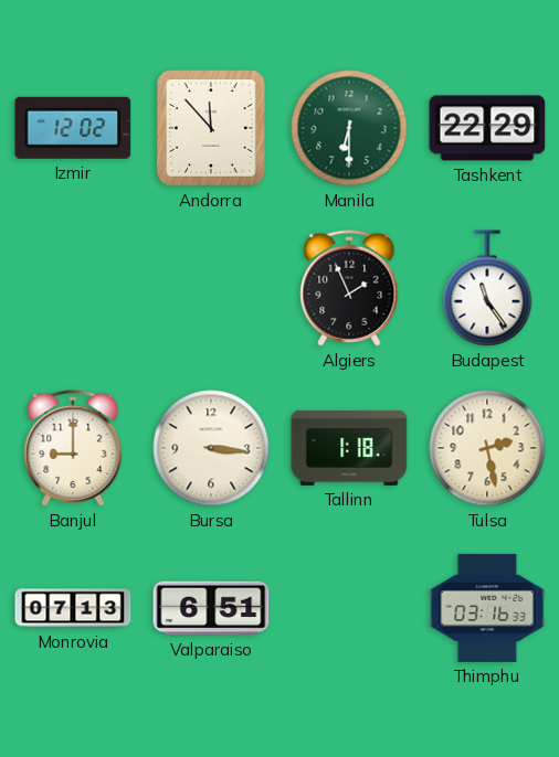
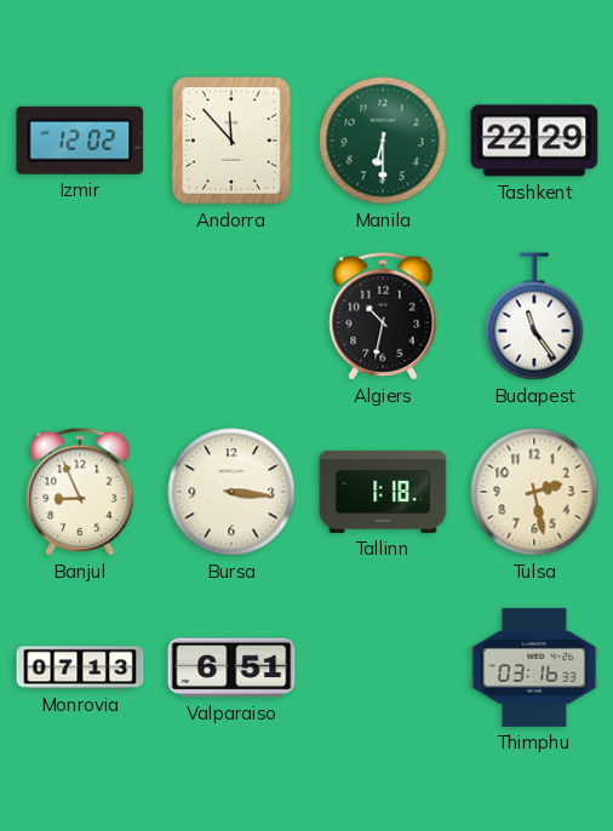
Algiers: 1:56 -> 10:32 (383, 316)
Banjul: 9:00 -> 8:56 (80, 492)
